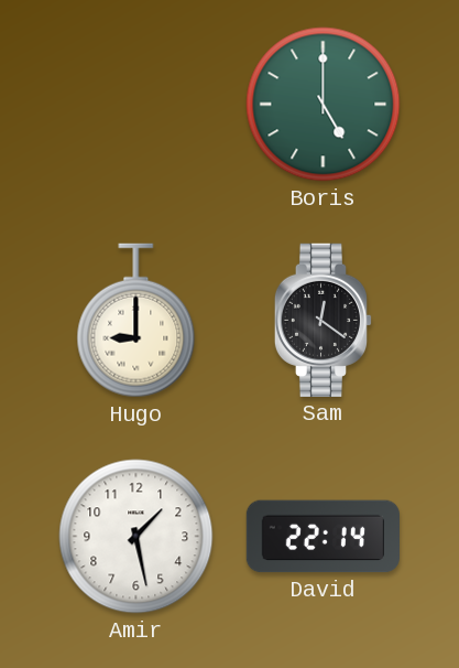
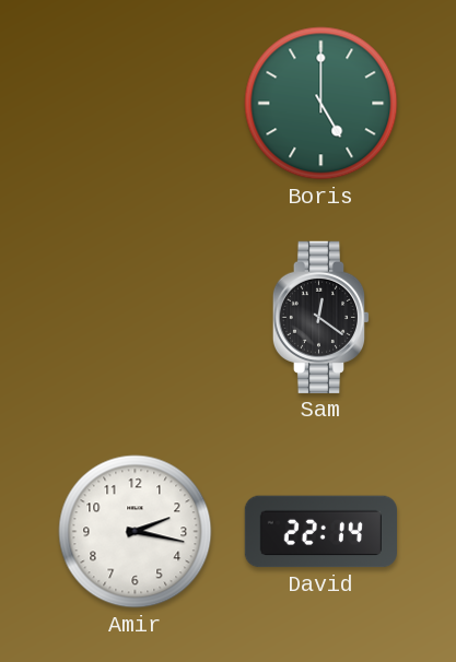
Hugo: 9:00 -> none (136, 321)
Amir: 1:28 -> 2:17 (136, 532)
